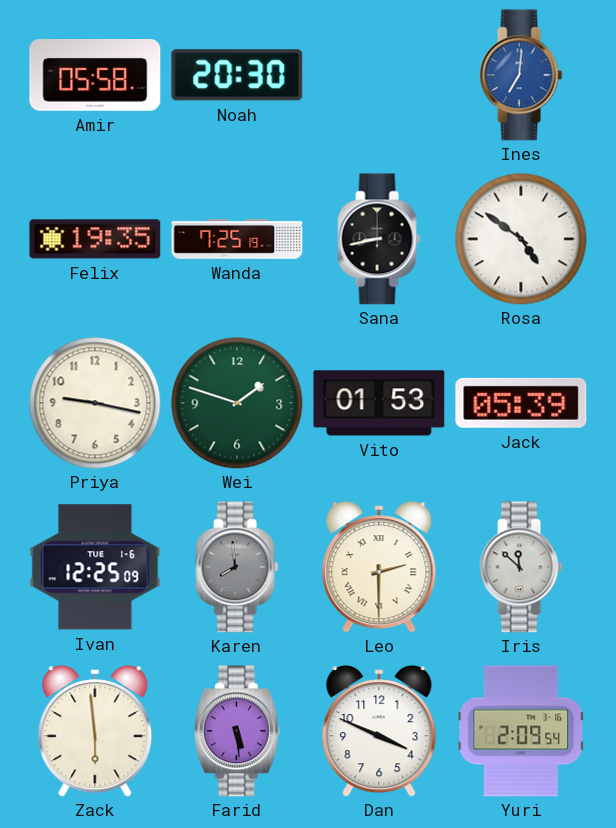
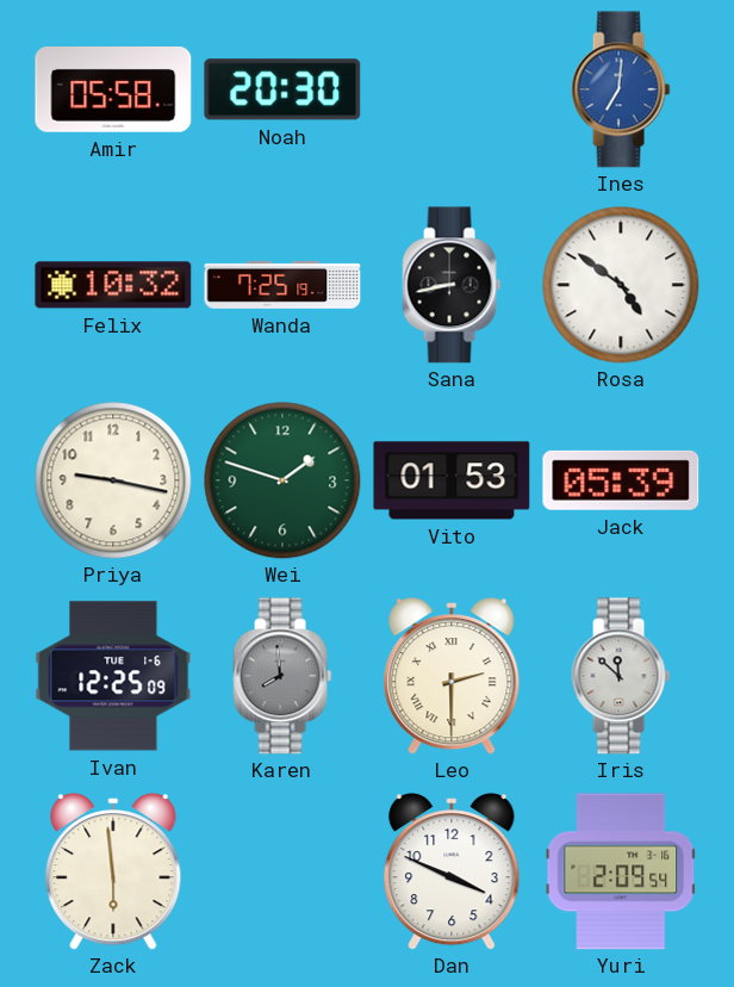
Felix: 19:35 -> 10:32 (113, 285)
Farid: 5:29 -> none (237, 731)
